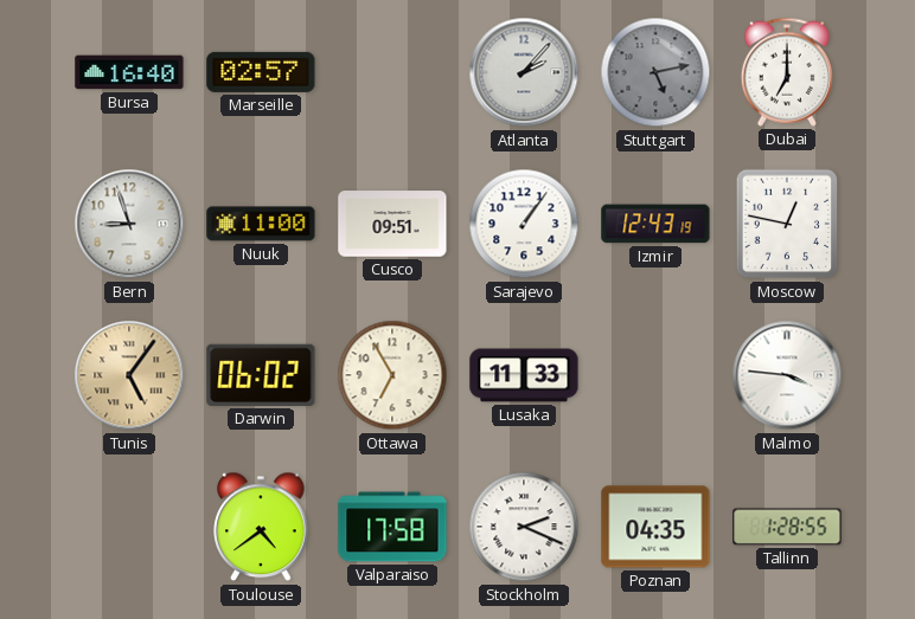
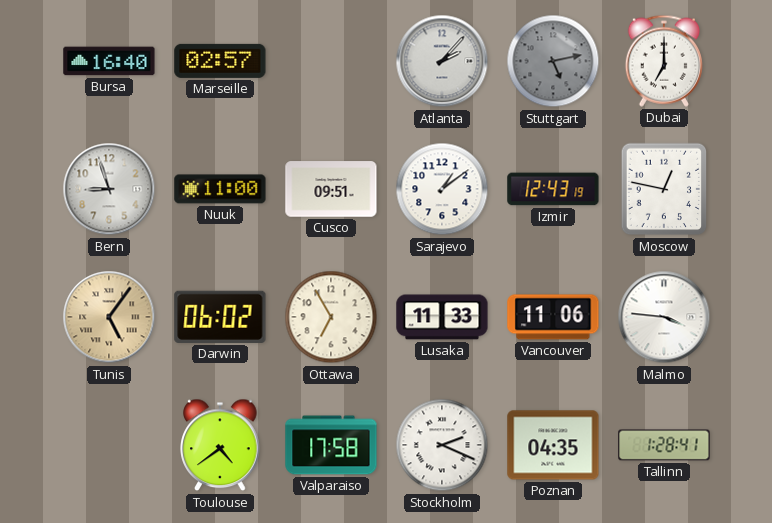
Sarajevo: 1:06 -> 1:09 (442, 189)
Vancouver: none -> 11:06 (553, 317)
Tallinn: 1:28:55 -> 1:28:41 (664, 445)
